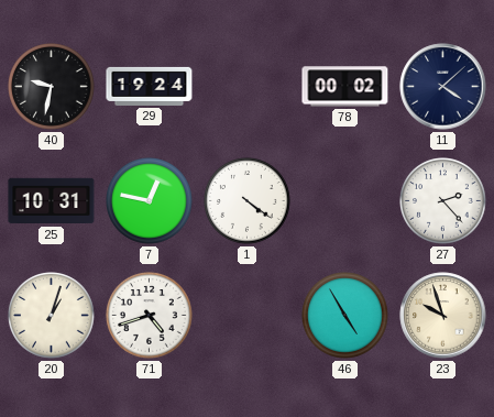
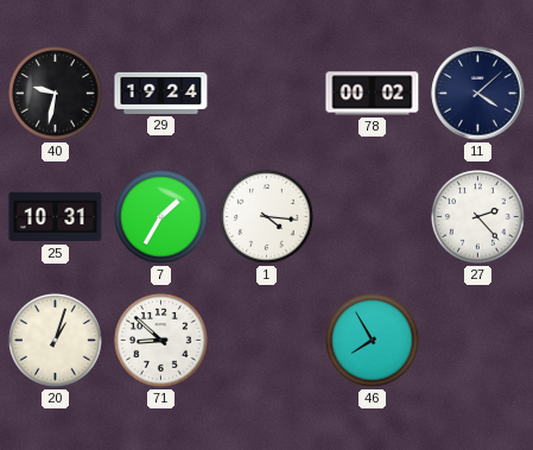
7: 12:47 -> 1:35 (161, 217)
1: 4:21 -> 4:16 (267, 217)
71: 4:42 -> 8:52 (161, 341)
46: 4:55 -> 7:55 (373, 341)
23: 9:57 -> none (443, 316)
